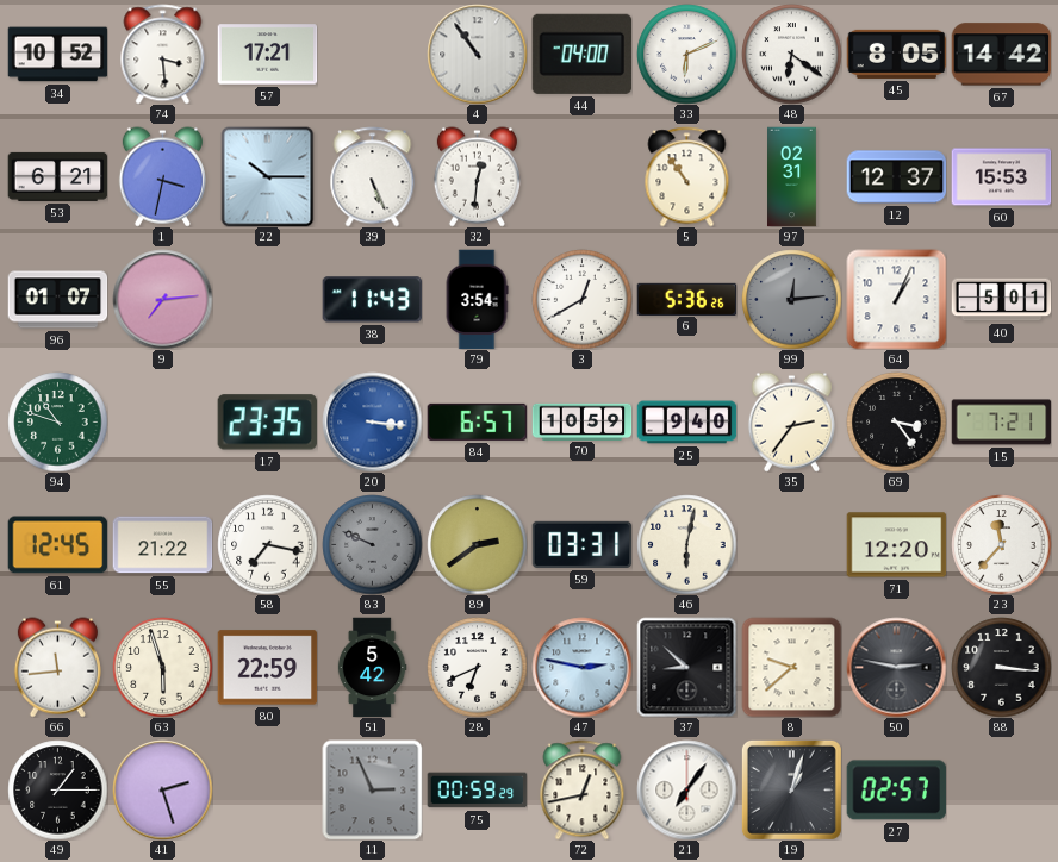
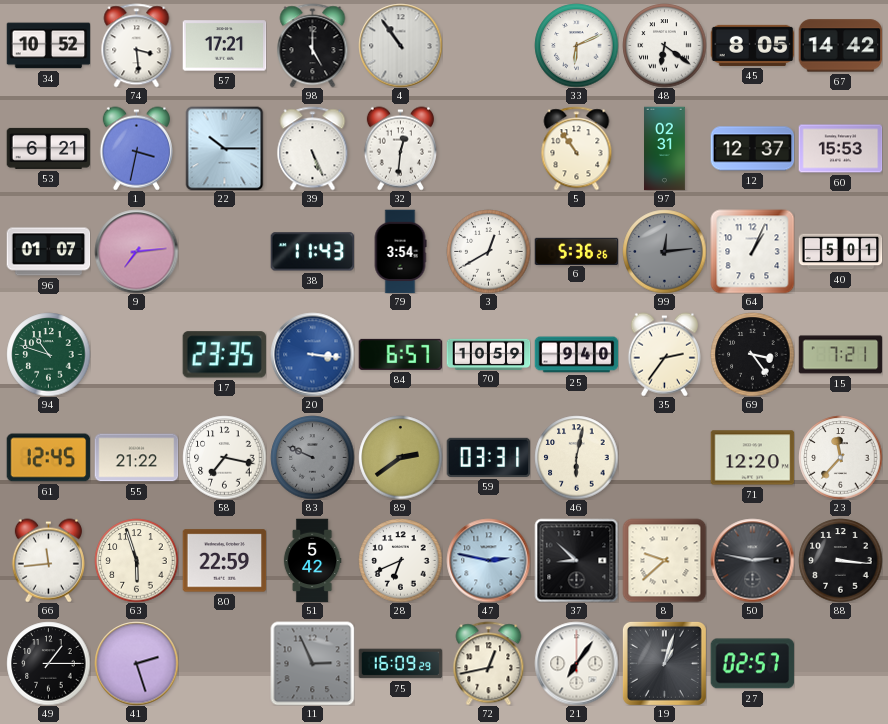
98: none -> 5:00 (313, 45)
44: 04:00 -> none (581, 54)
75: 00:59 -> 16:09 (400, 664)
